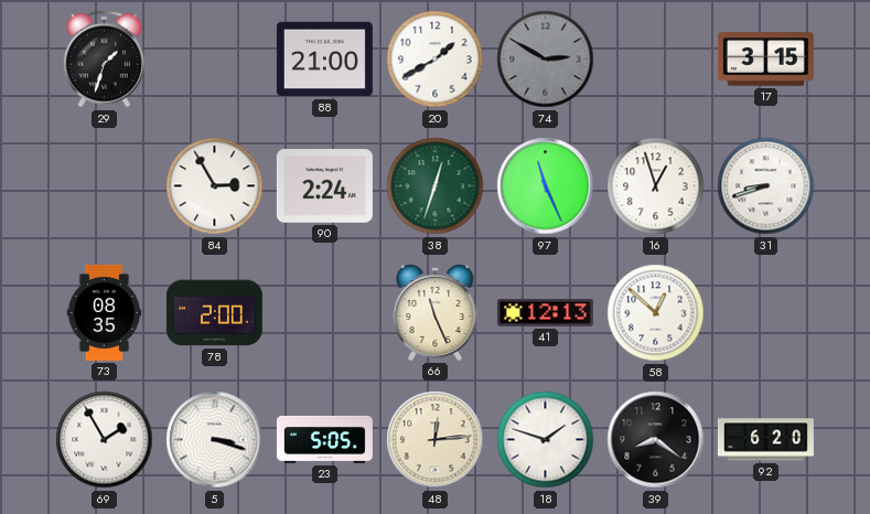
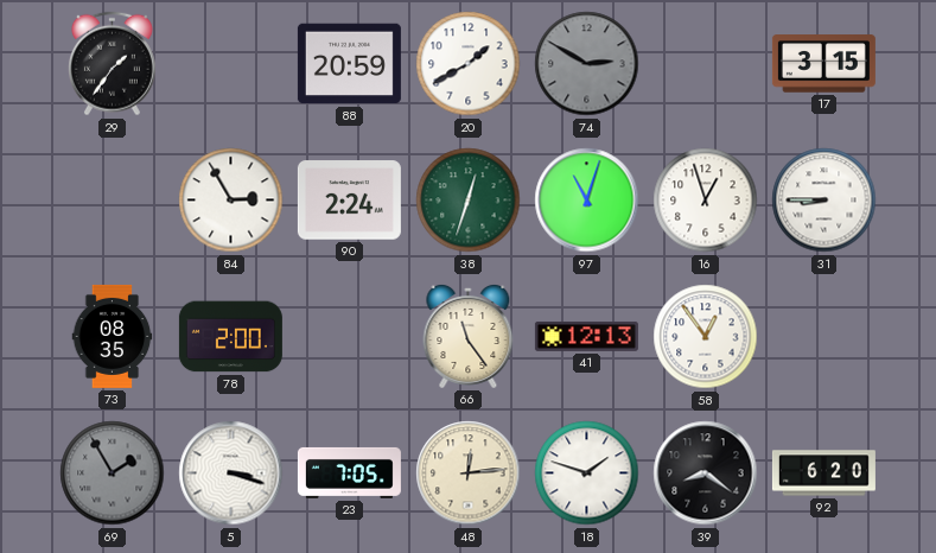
29: 1:33 -> 1:36 (112, 64)
88: 21:00 -> 20:59 (349, 64)
97: 11:26 -> 11:03 (587, 201)
31: 8:42 -> 8:45 (824, 201)
66: 11:26 -> 11:24 (469, 336)
58: 12:52 -> 12:54 (706, 337)
69 dial: white -> grey (113, 473)
23: 5:05 -> 7:05 (349, 472)
